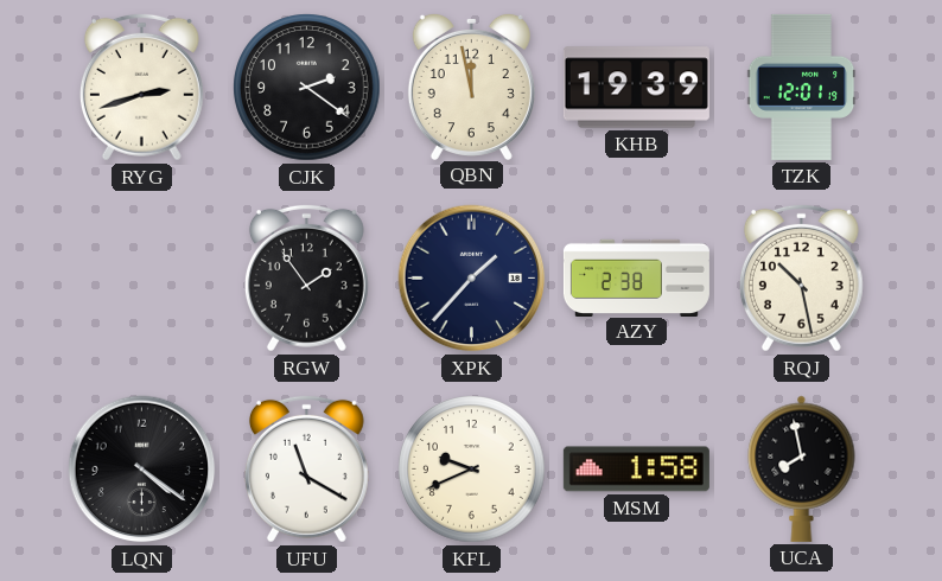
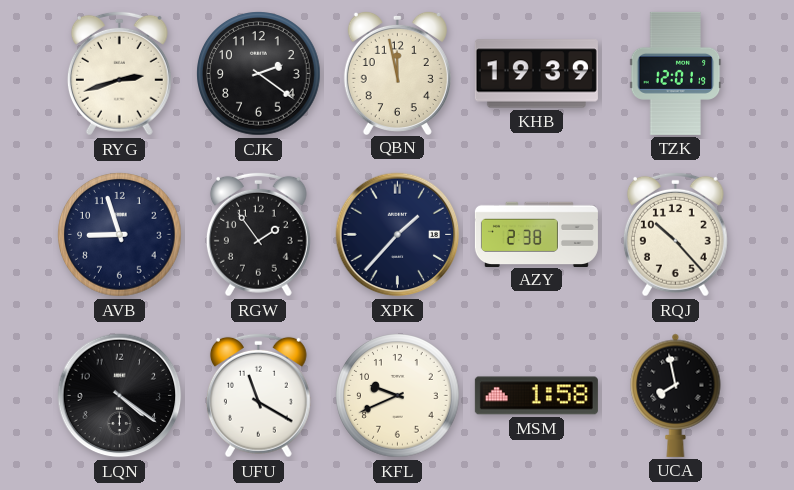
AVB: none -> 8:57 (120, 235)
RQJ: 10:28 -> 10:23 (675, 234)
